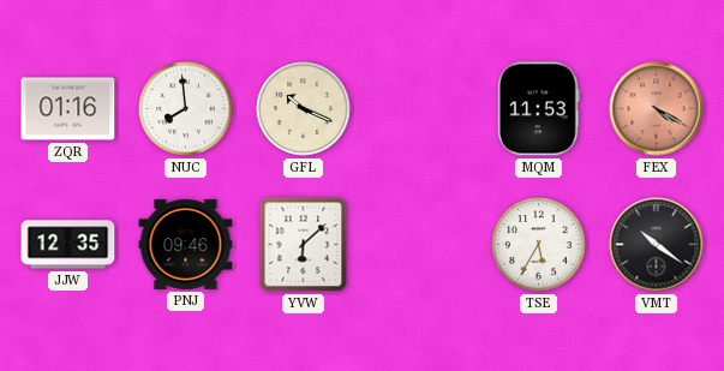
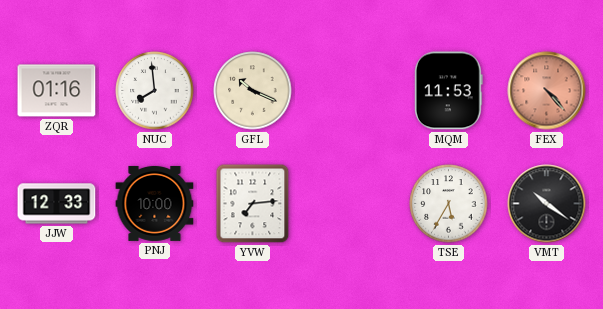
FEX: 4:20 -> 4:23 (547, 91)
JJW: 12:35 -> 12:33 (57, 204)
PNJ: 09:46 -> 10:00 (155, 203)
YVW: 6:08 -> 7:14 (253, 204)
